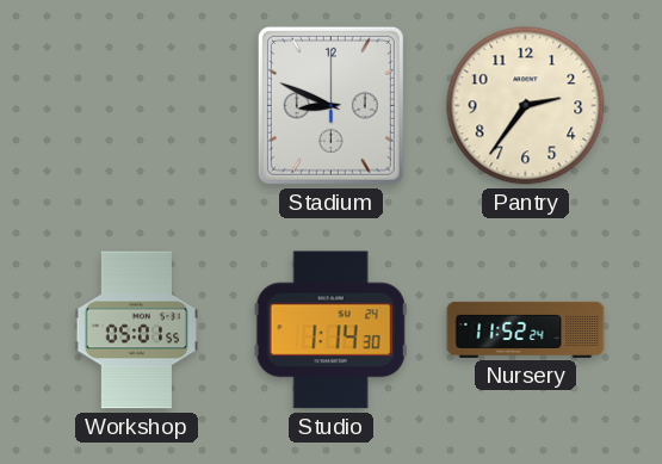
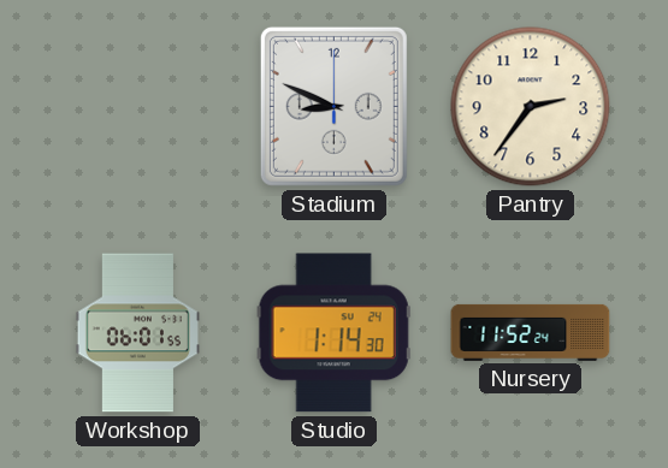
Workshop: 05:01 -> 06:01 (137, 333)
